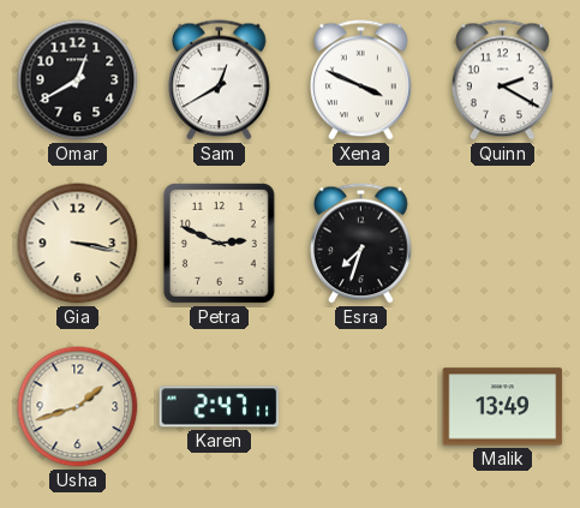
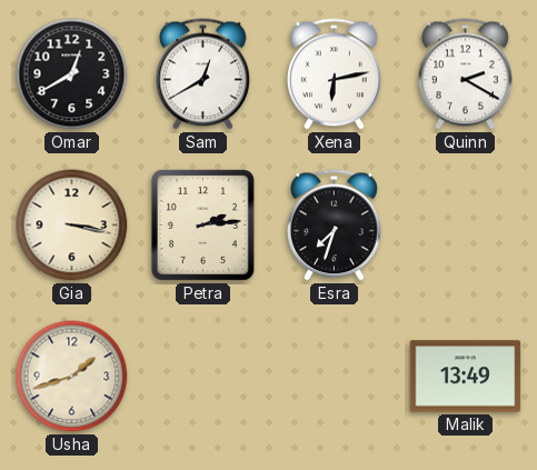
Xena: 3:49 -> 6:13 (335, 74)
Petra: 2:49 -> 2:14 (202, 224)
Karen: 2:47 -> none (220, 407)
